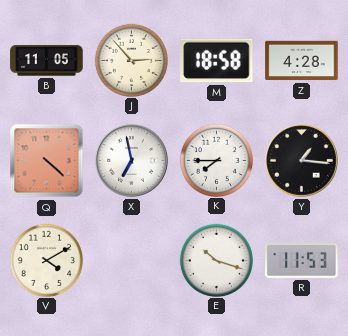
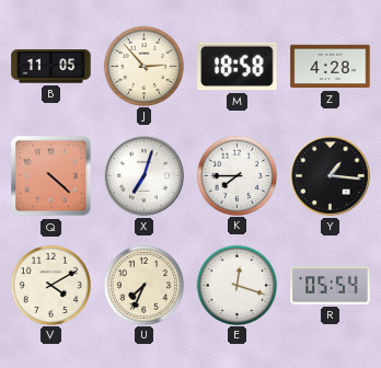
X: 6:58 -> 7:03 (145, 176)
U: none -> 7:34 (143, 285)
E: 10:18 -> 12:18 (236, 285)
R: 11:53 -> 05:54 (331, 286)
